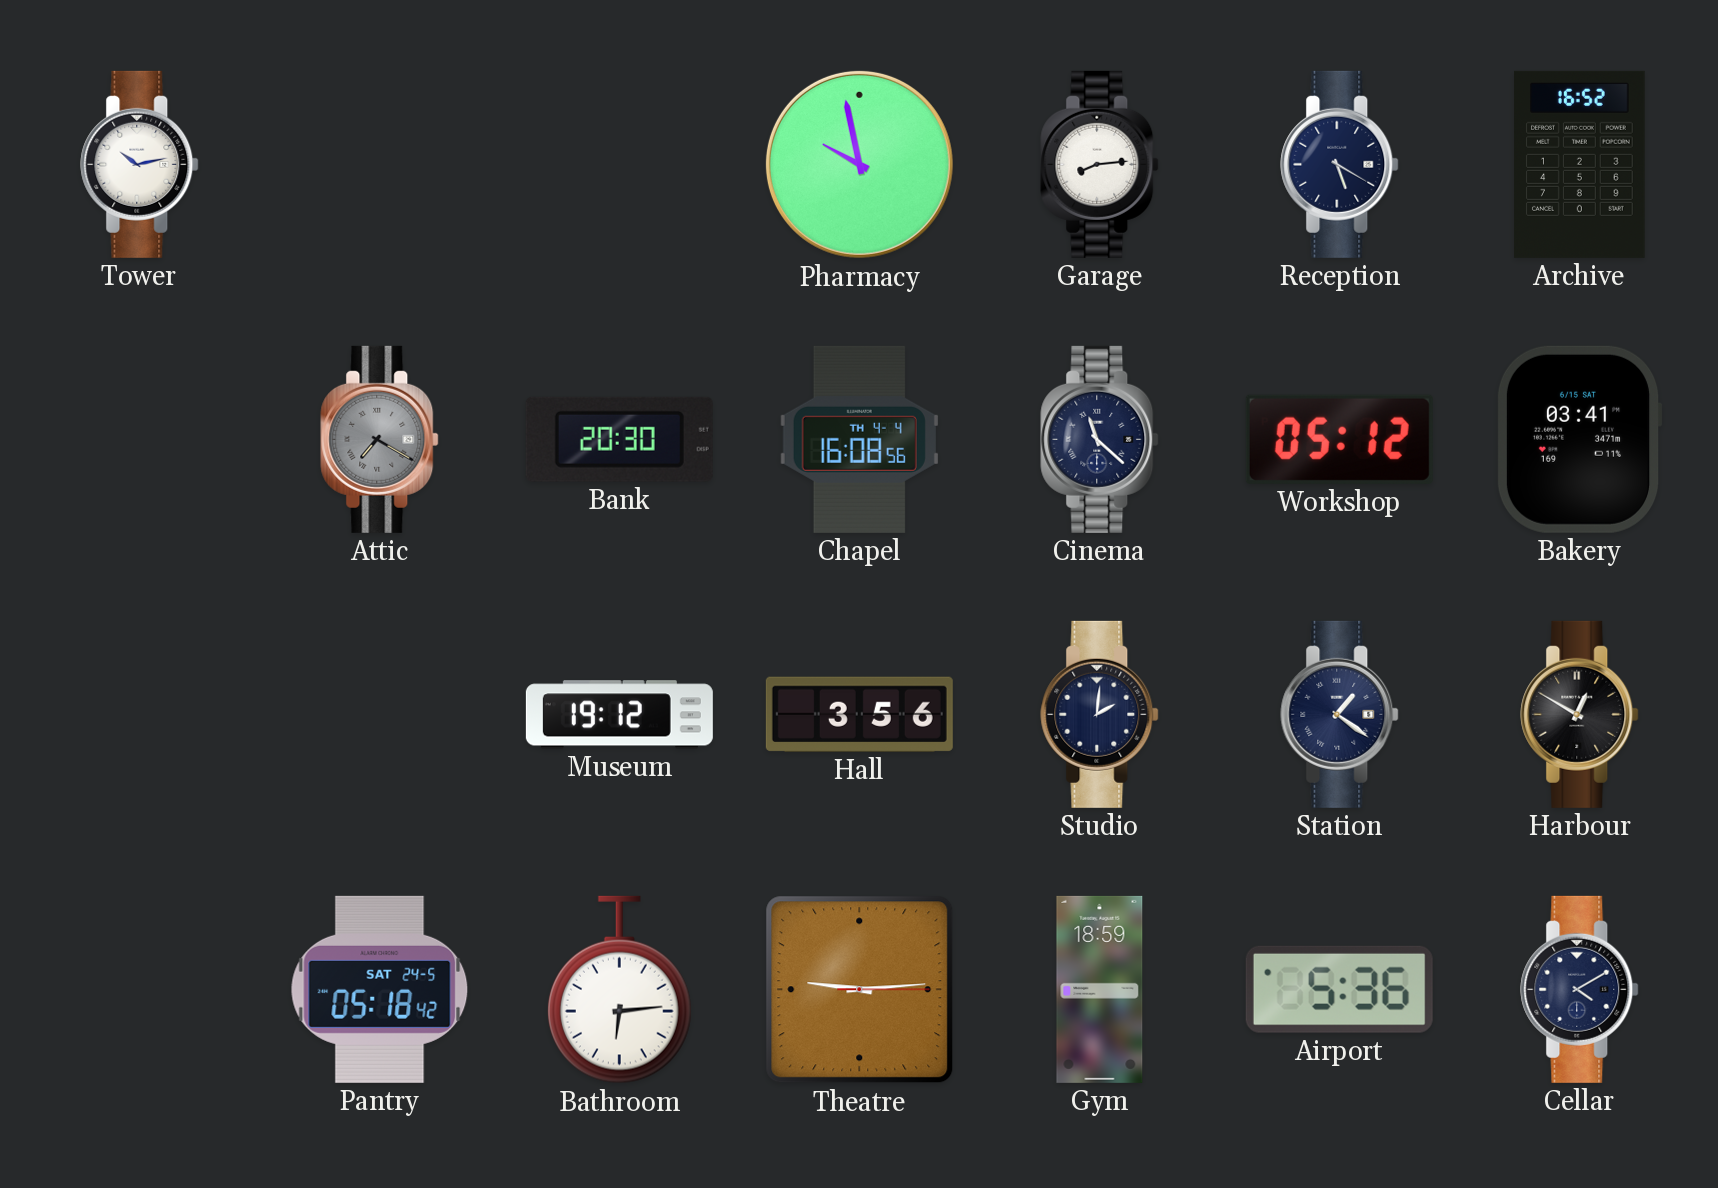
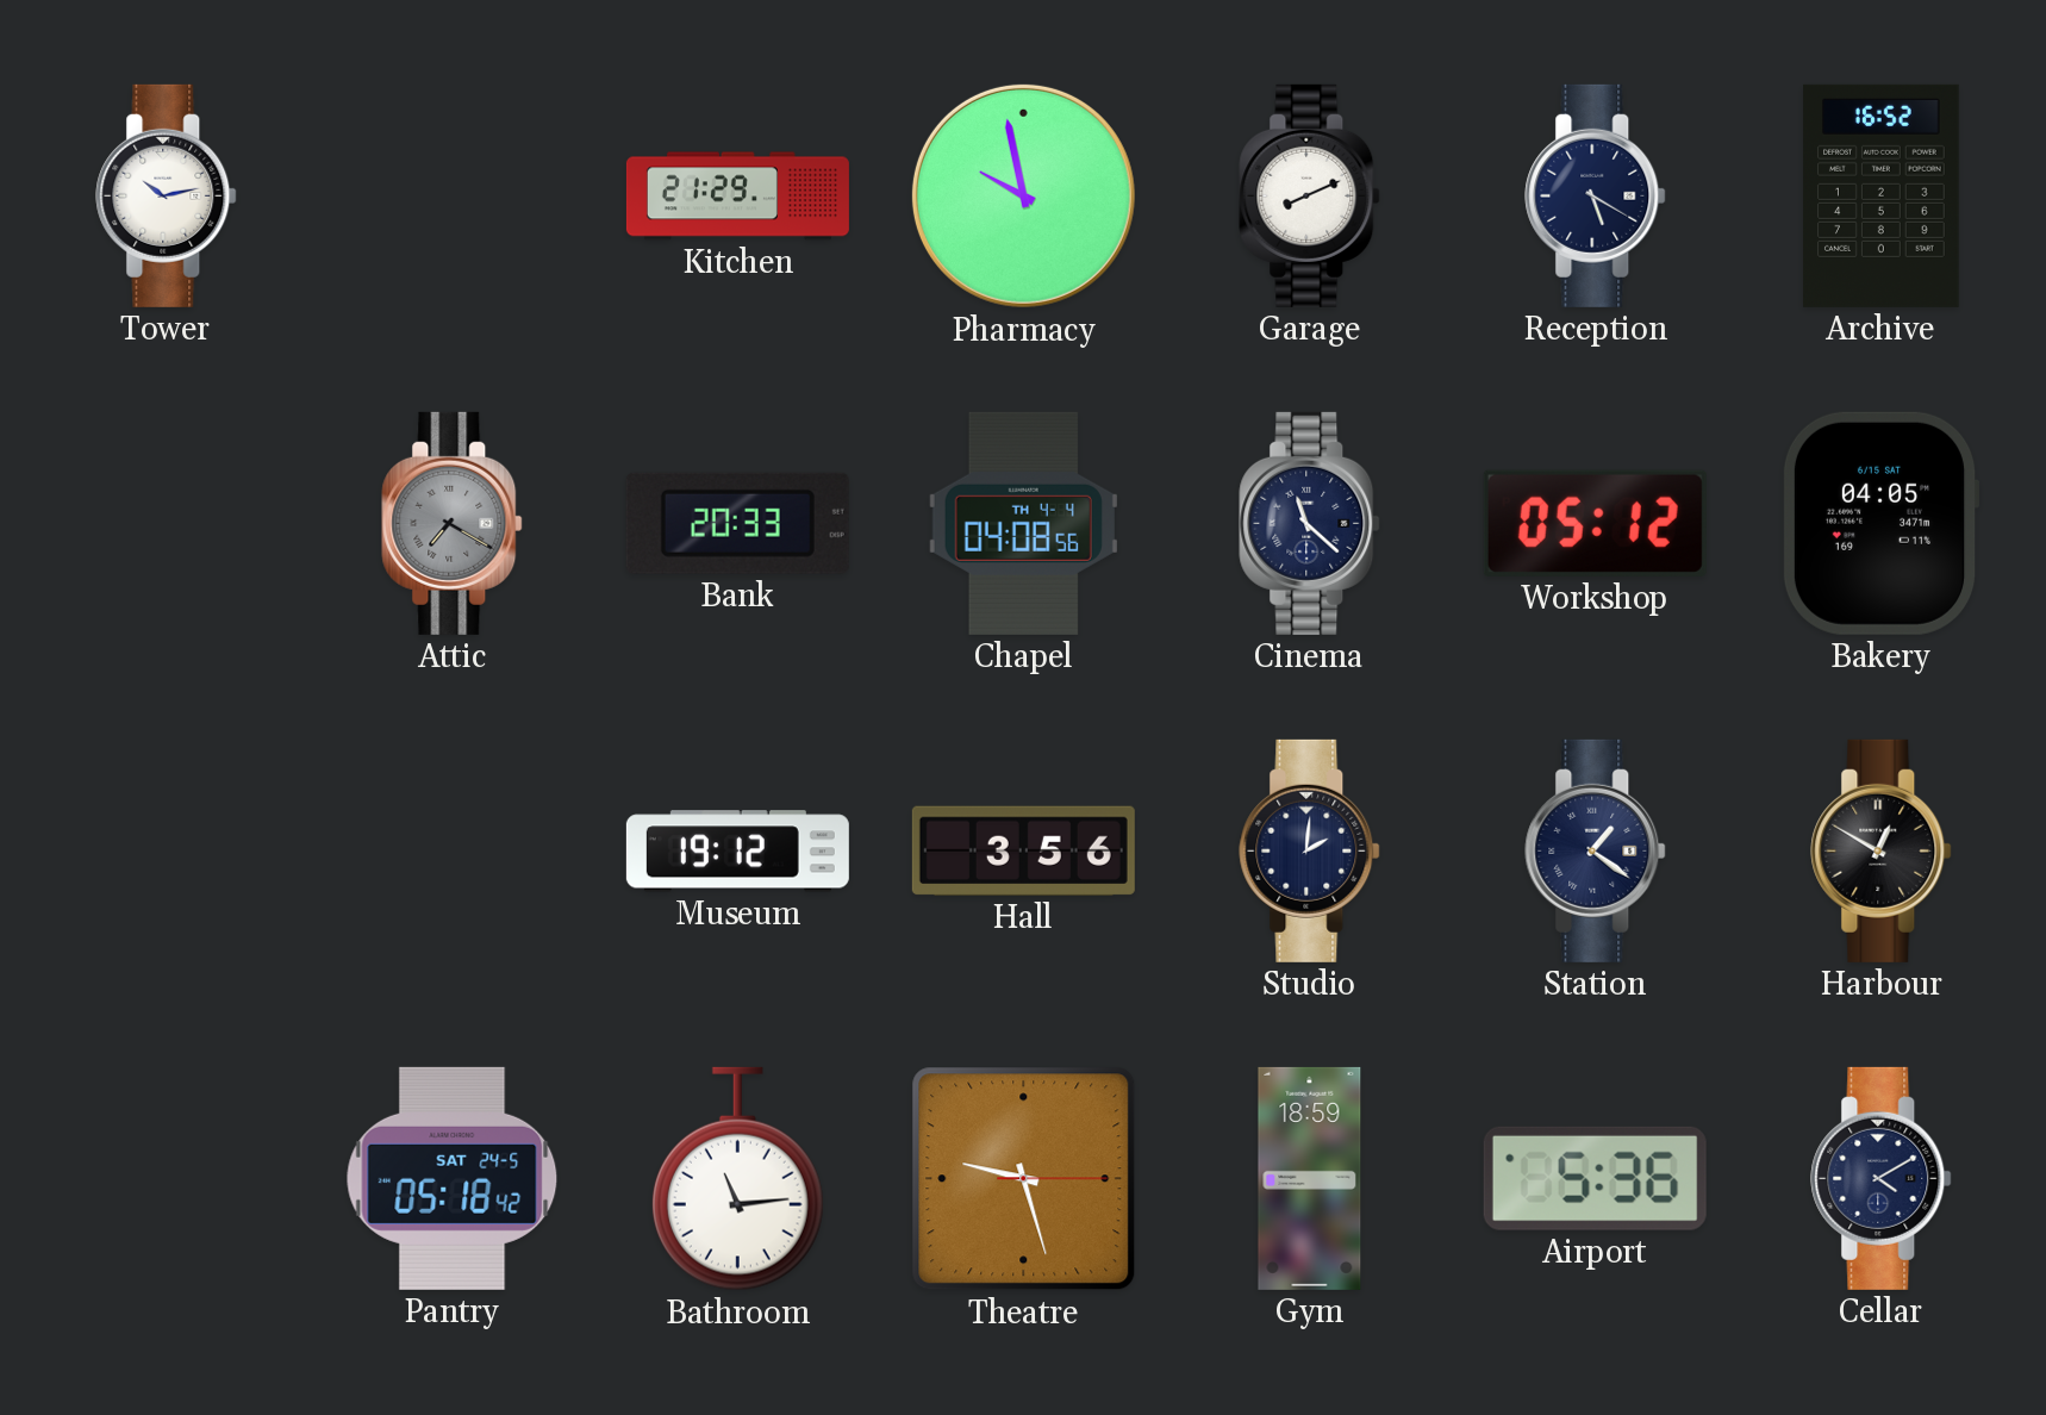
Kitchen: none -> 21:29 (737, 197)
Garage: 8:14 -> 8:11 (1310, 195)
Bank: 20:30 -> 20:33 (737, 523)
Chapel: 16:08 -> 04:08 (1023, 523)
Bakery: 03:41 -> 04:05 (1880, 523)
Bathroom: 6:14 -> 11:14 (737, 1179)
Theatre: 9:14 -> 9:27 (1024, 1179)
